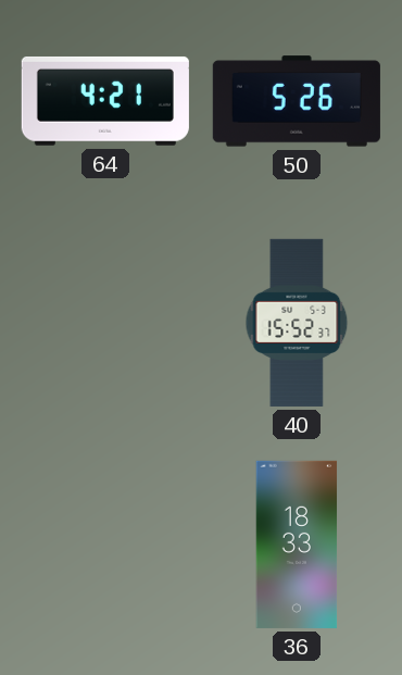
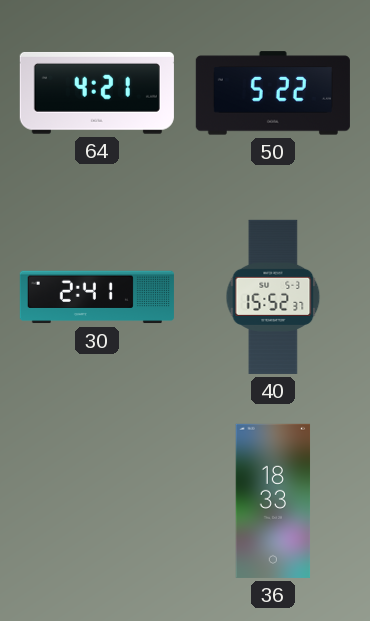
50: 5:26 -> 5:22 (273, 93)
30: none -> 2:41 (97, 297)
